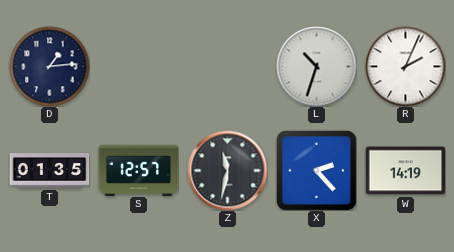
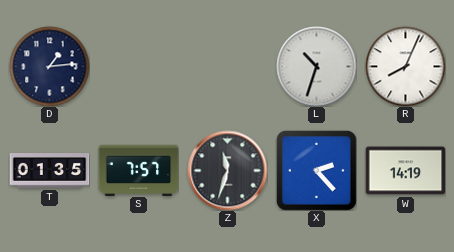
R: 2:04 -> 8:04 (405, 66)
S: 12:57 -> 7:57 (138, 170)
Z: 11:32 -> 11:33 (227, 170)
